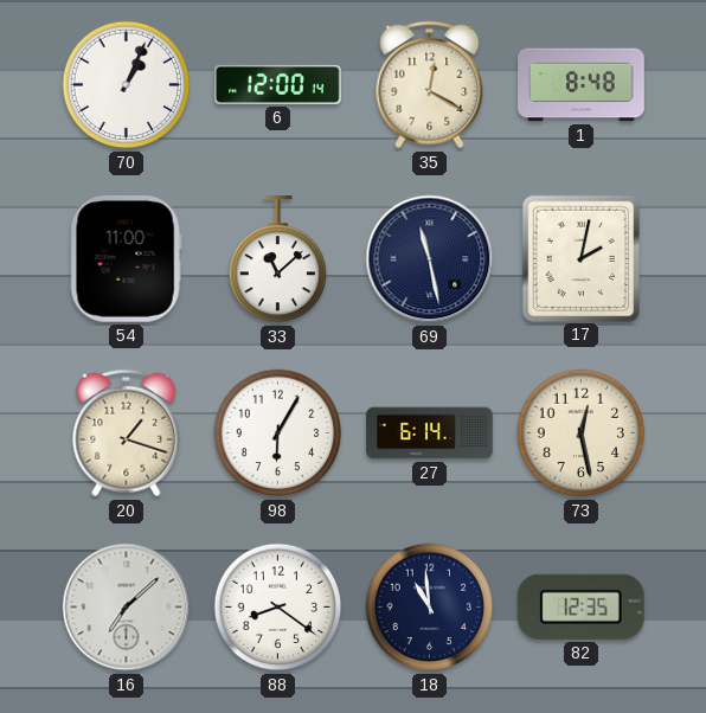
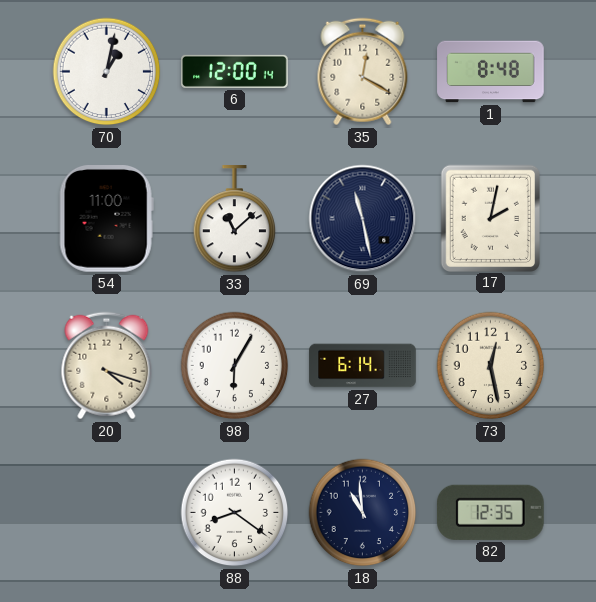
70: 1:04 -> 1:02 (107, 72)
20: 1:18 -> 4:18 (107, 366)
16: 7:08 -> none (127, 608)
